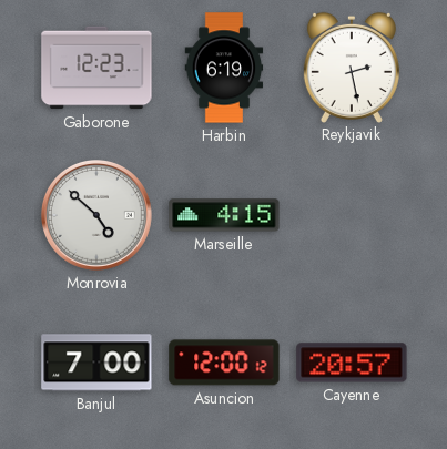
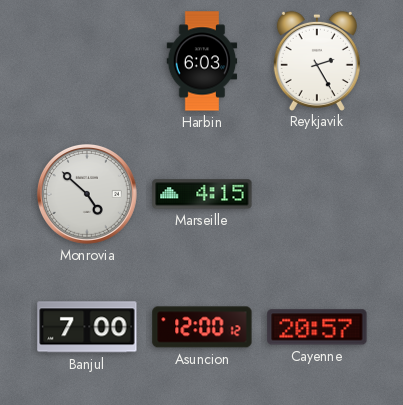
Gaborone: 12:23 -> none (96, 68)
Harbin: 6:19 -> 6:03 (202, 61)
Reykjavik: 2:28 -> 2:25 (317, 60)
